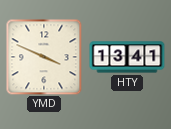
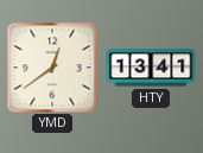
YMD: 3:49 -> 12:39 (52, 68)
